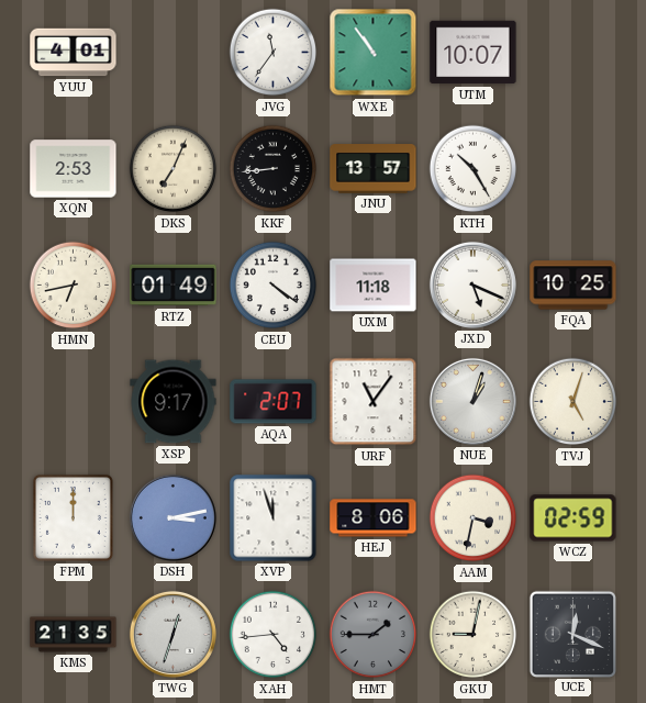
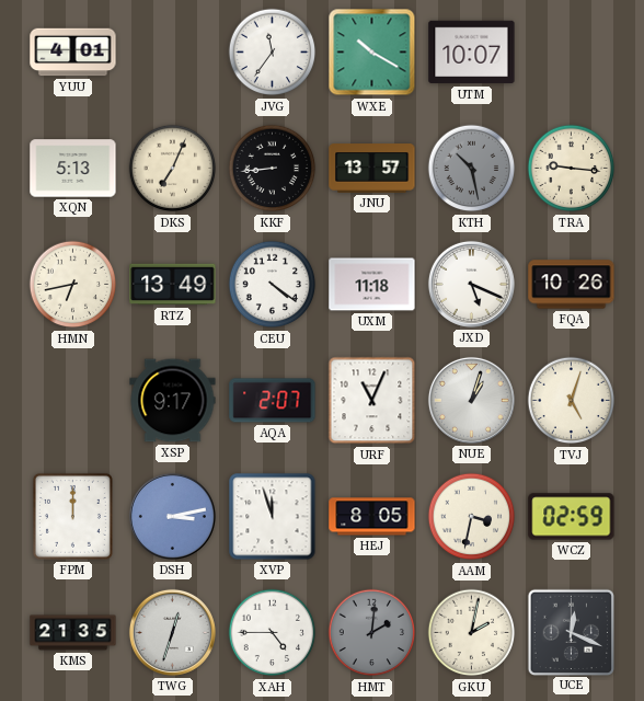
WXE: 10:54 -> 10:20 (372, 53)
XQN: 2:53 -> 5:13 (73, 169)
KTH: 10:25 -> 10:28 (472, 169)
KTH dial: white -> grey (472, 169)
TRA: none -> 9:16 (572, 169)
RTZ: 01:49 -> 13:49 (173, 285)
FQA: 10:25 -> 10:26 (572, 285)
URF: 11:06 -> 11:04 (372, 401)
HEJ: 8:06 -> 8:05 (372, 517)
XAH: 4:44 -> 4:45 (273, 633)
HMT: 1:45 -> 2:01 (372, 633)
GKU: 9:02 -> 2:02 (472, 633)
